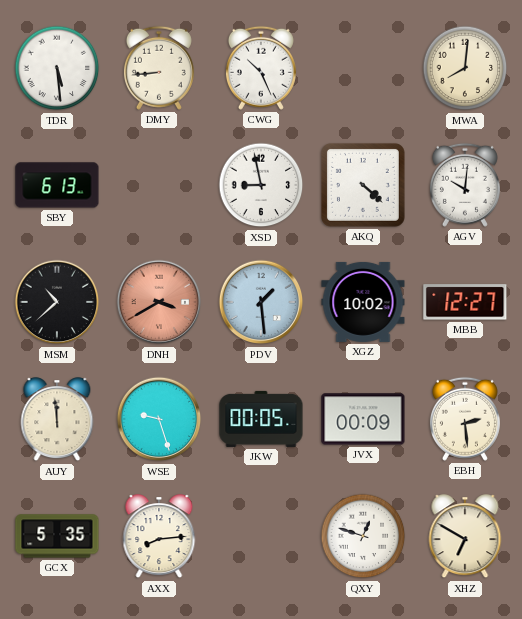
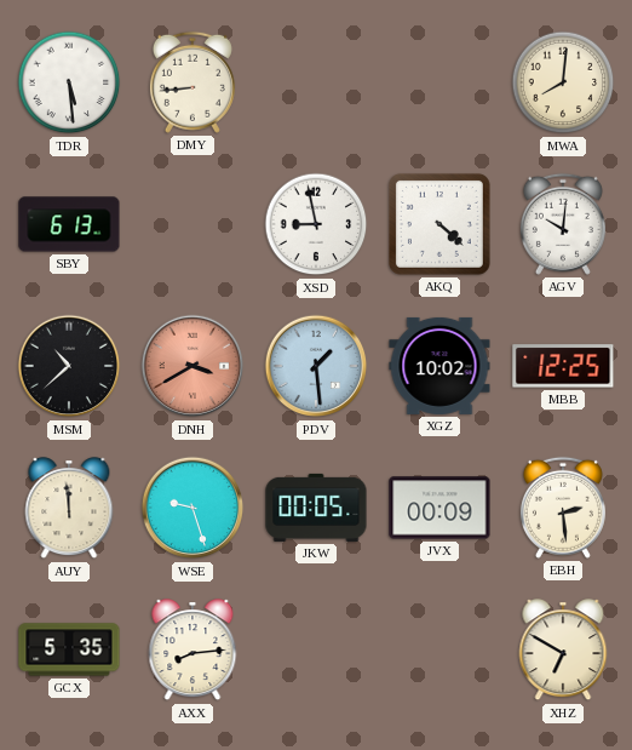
CWG: 10:26 -> none (261, 68)
MBB: 12:27 -> 12:25 (563, 366)
QXY: 12:48 -> none (363, 536)
